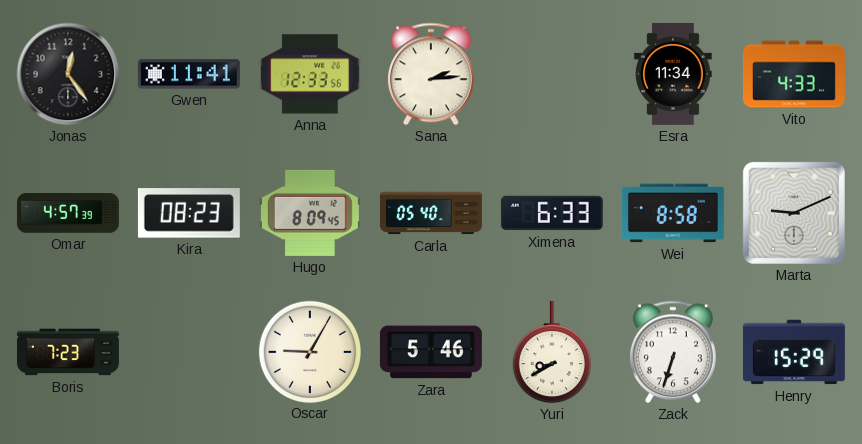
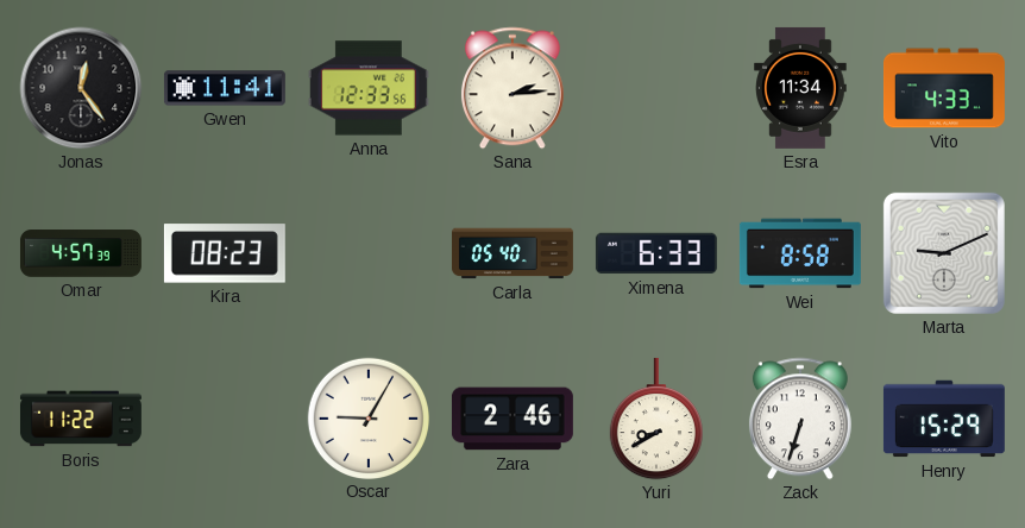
Hugo: 8:09 -> none (310, 213)
Boris: 7:23 -> 11:22 (81, 419)
Zara: 5:46 -> 2:46 (512, 419)
